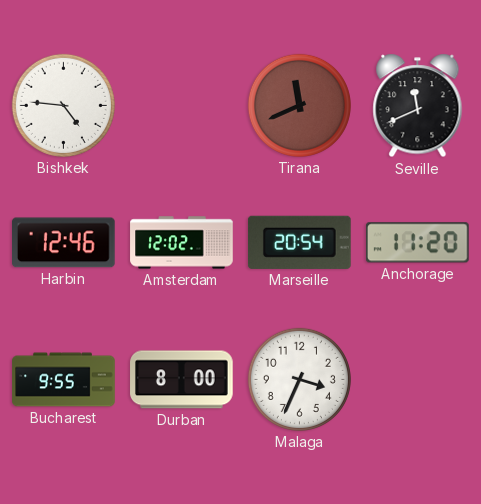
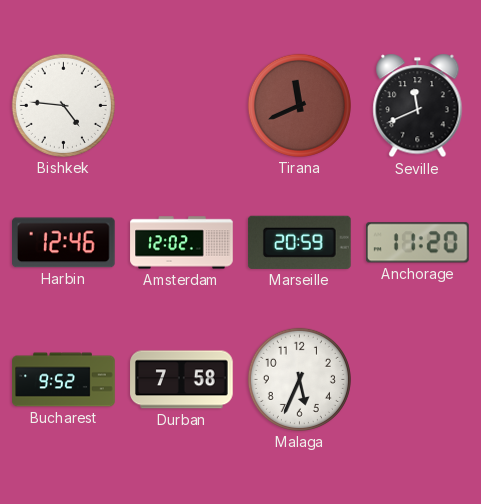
Marseille: 20:54 -> 20:59 (299, 242)
Bucharest: 9:55 -> 9:52 (64, 380)
Durban: 8:00 -> 7:58 (182, 380)
Malaga: 3:34 -> 5:34 (299, 379)
